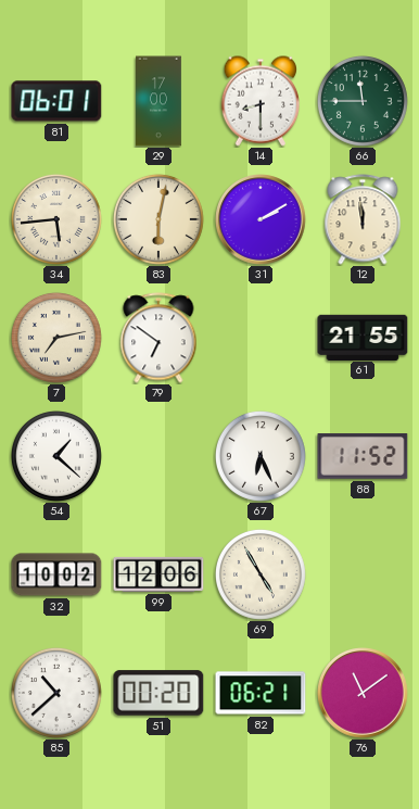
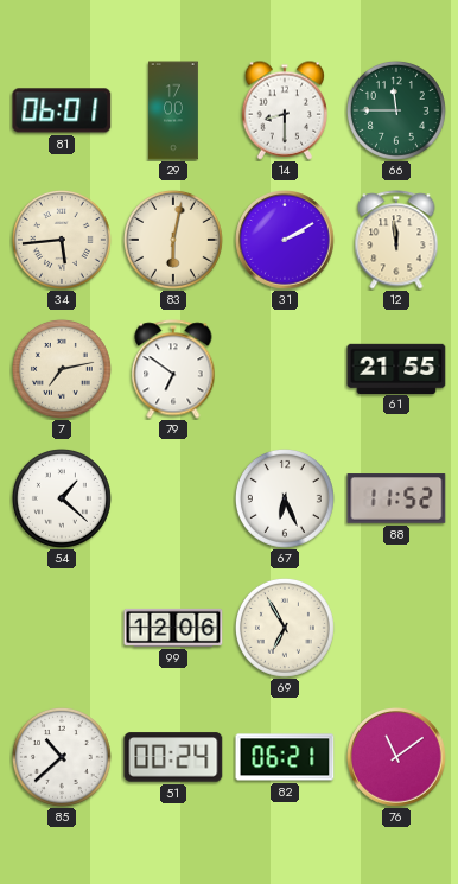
32: 10:02 -> none (56, 574)
69: 4:55 -> 6:55 (285, 628)
51: 00:20 -> 00:24 (173, 757)
